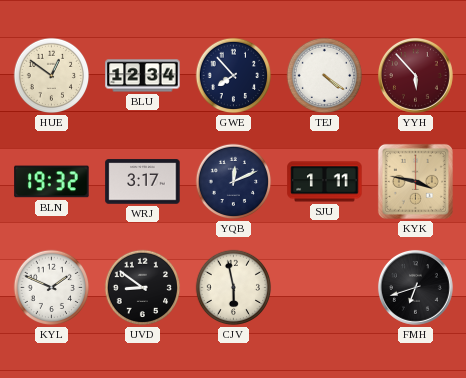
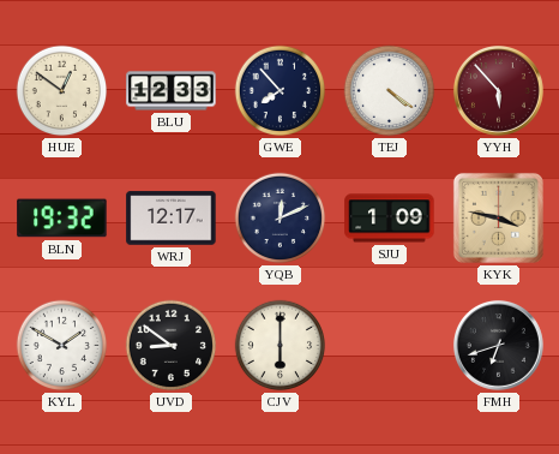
BLU: 12:34 -> 12:33 (172, 91)
WRJ: 3:17 -> 12:17 (172, 219)
SJU: 1:11 -> 1:09 (390, 219)
KYL: 1:49 -> 1:50 (62, 346)
CJV: 5:58 -> 6:00 (281, 346)
